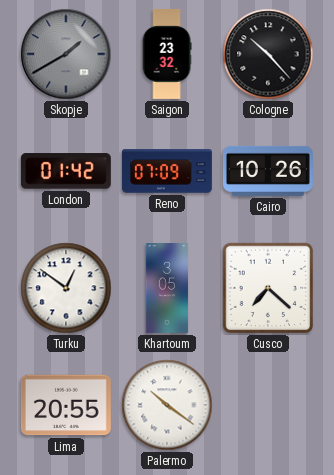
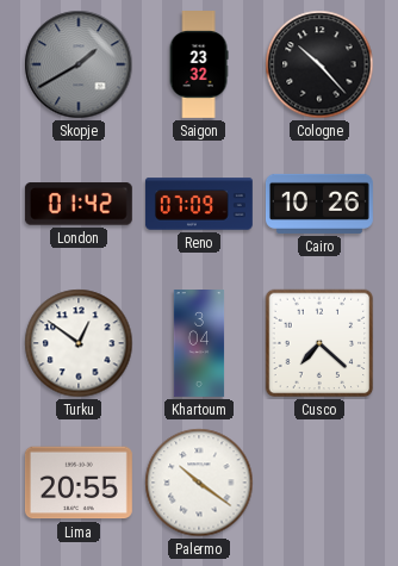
Khartoum: 3:05 -> 3:04 (199, 344)
